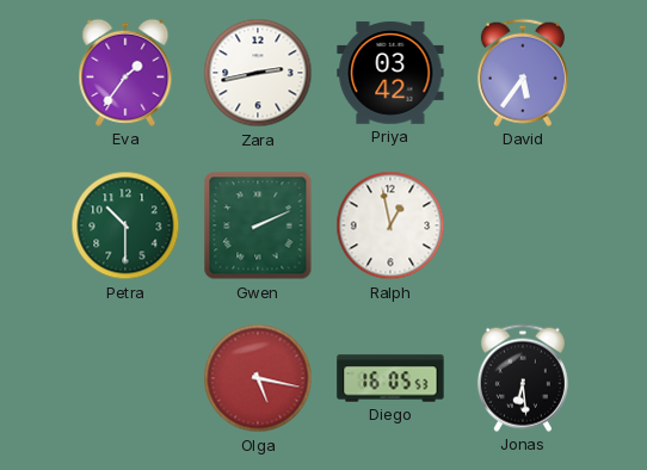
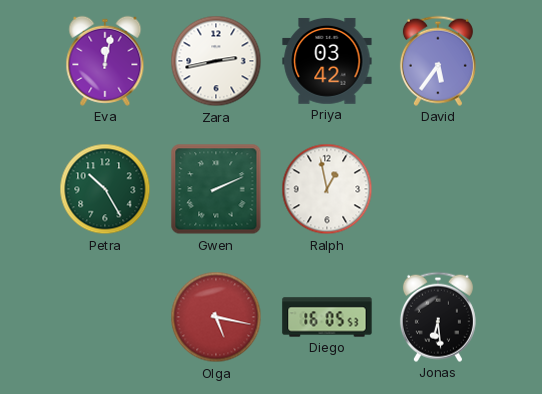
Eva: 1:36 -> 12:02 (105, 61)
Petra: 10:30 -> 10:25 (105, 189)
